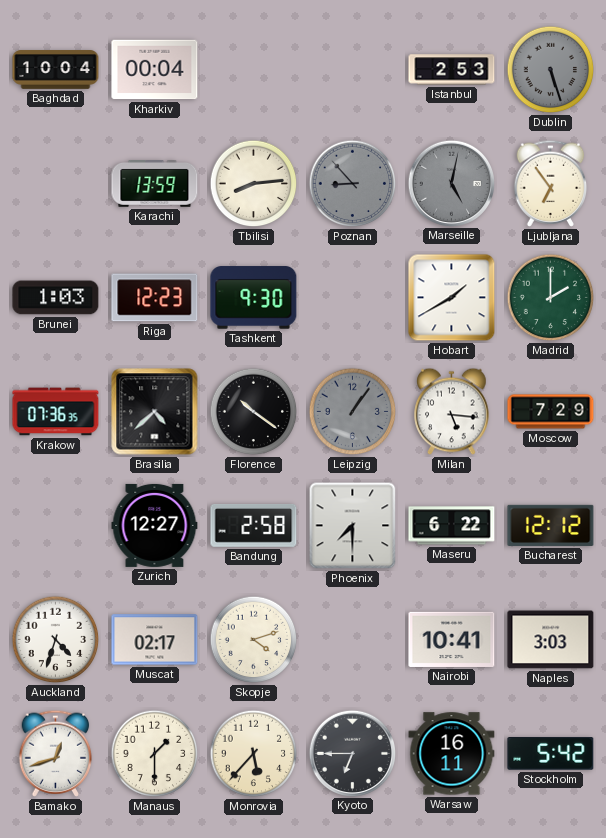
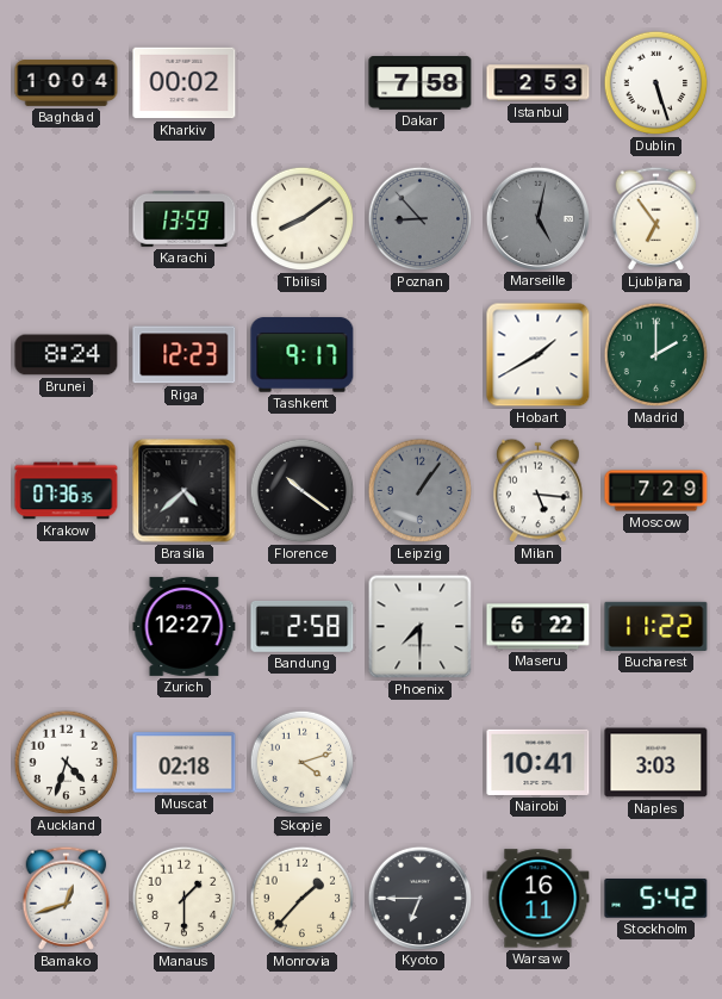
Kharkiv: 00:04 -> 00:02 (185, 83)
Dakar: none -> 7:58 (421, 83)
Dublin dial: grey -> white (656, 83)
Tbilisi: 8:14 -> 8:09 (303, 219)
Brunei: 1:03 -> 8:24 (67, 355)
Tashkent: 9:30 -> 9:17 (303, 355)
Bucharest: 12:12 -> 11:22 (656, 626)
Muscat: 02:17 -> 02:18 (185, 763)
Monrovia: 5:37 -> 1:37 (303, 899)
